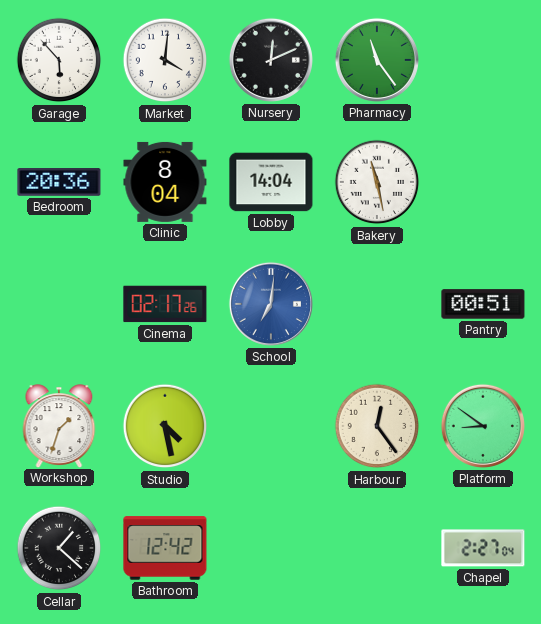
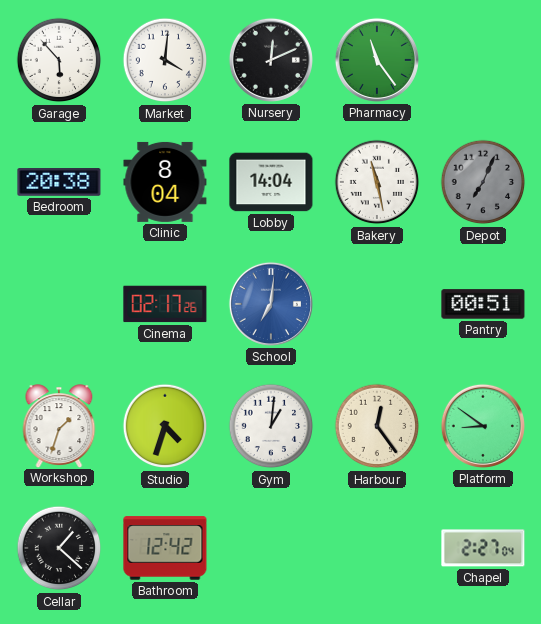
Bedroom: 20:36 -> 20:38 (59, 182)
Depot: none -> 7:04 (483, 182)
Studio: 4:28 -> 4:33 (165, 426)
Gym: none -> 1:01 (271, 426)
